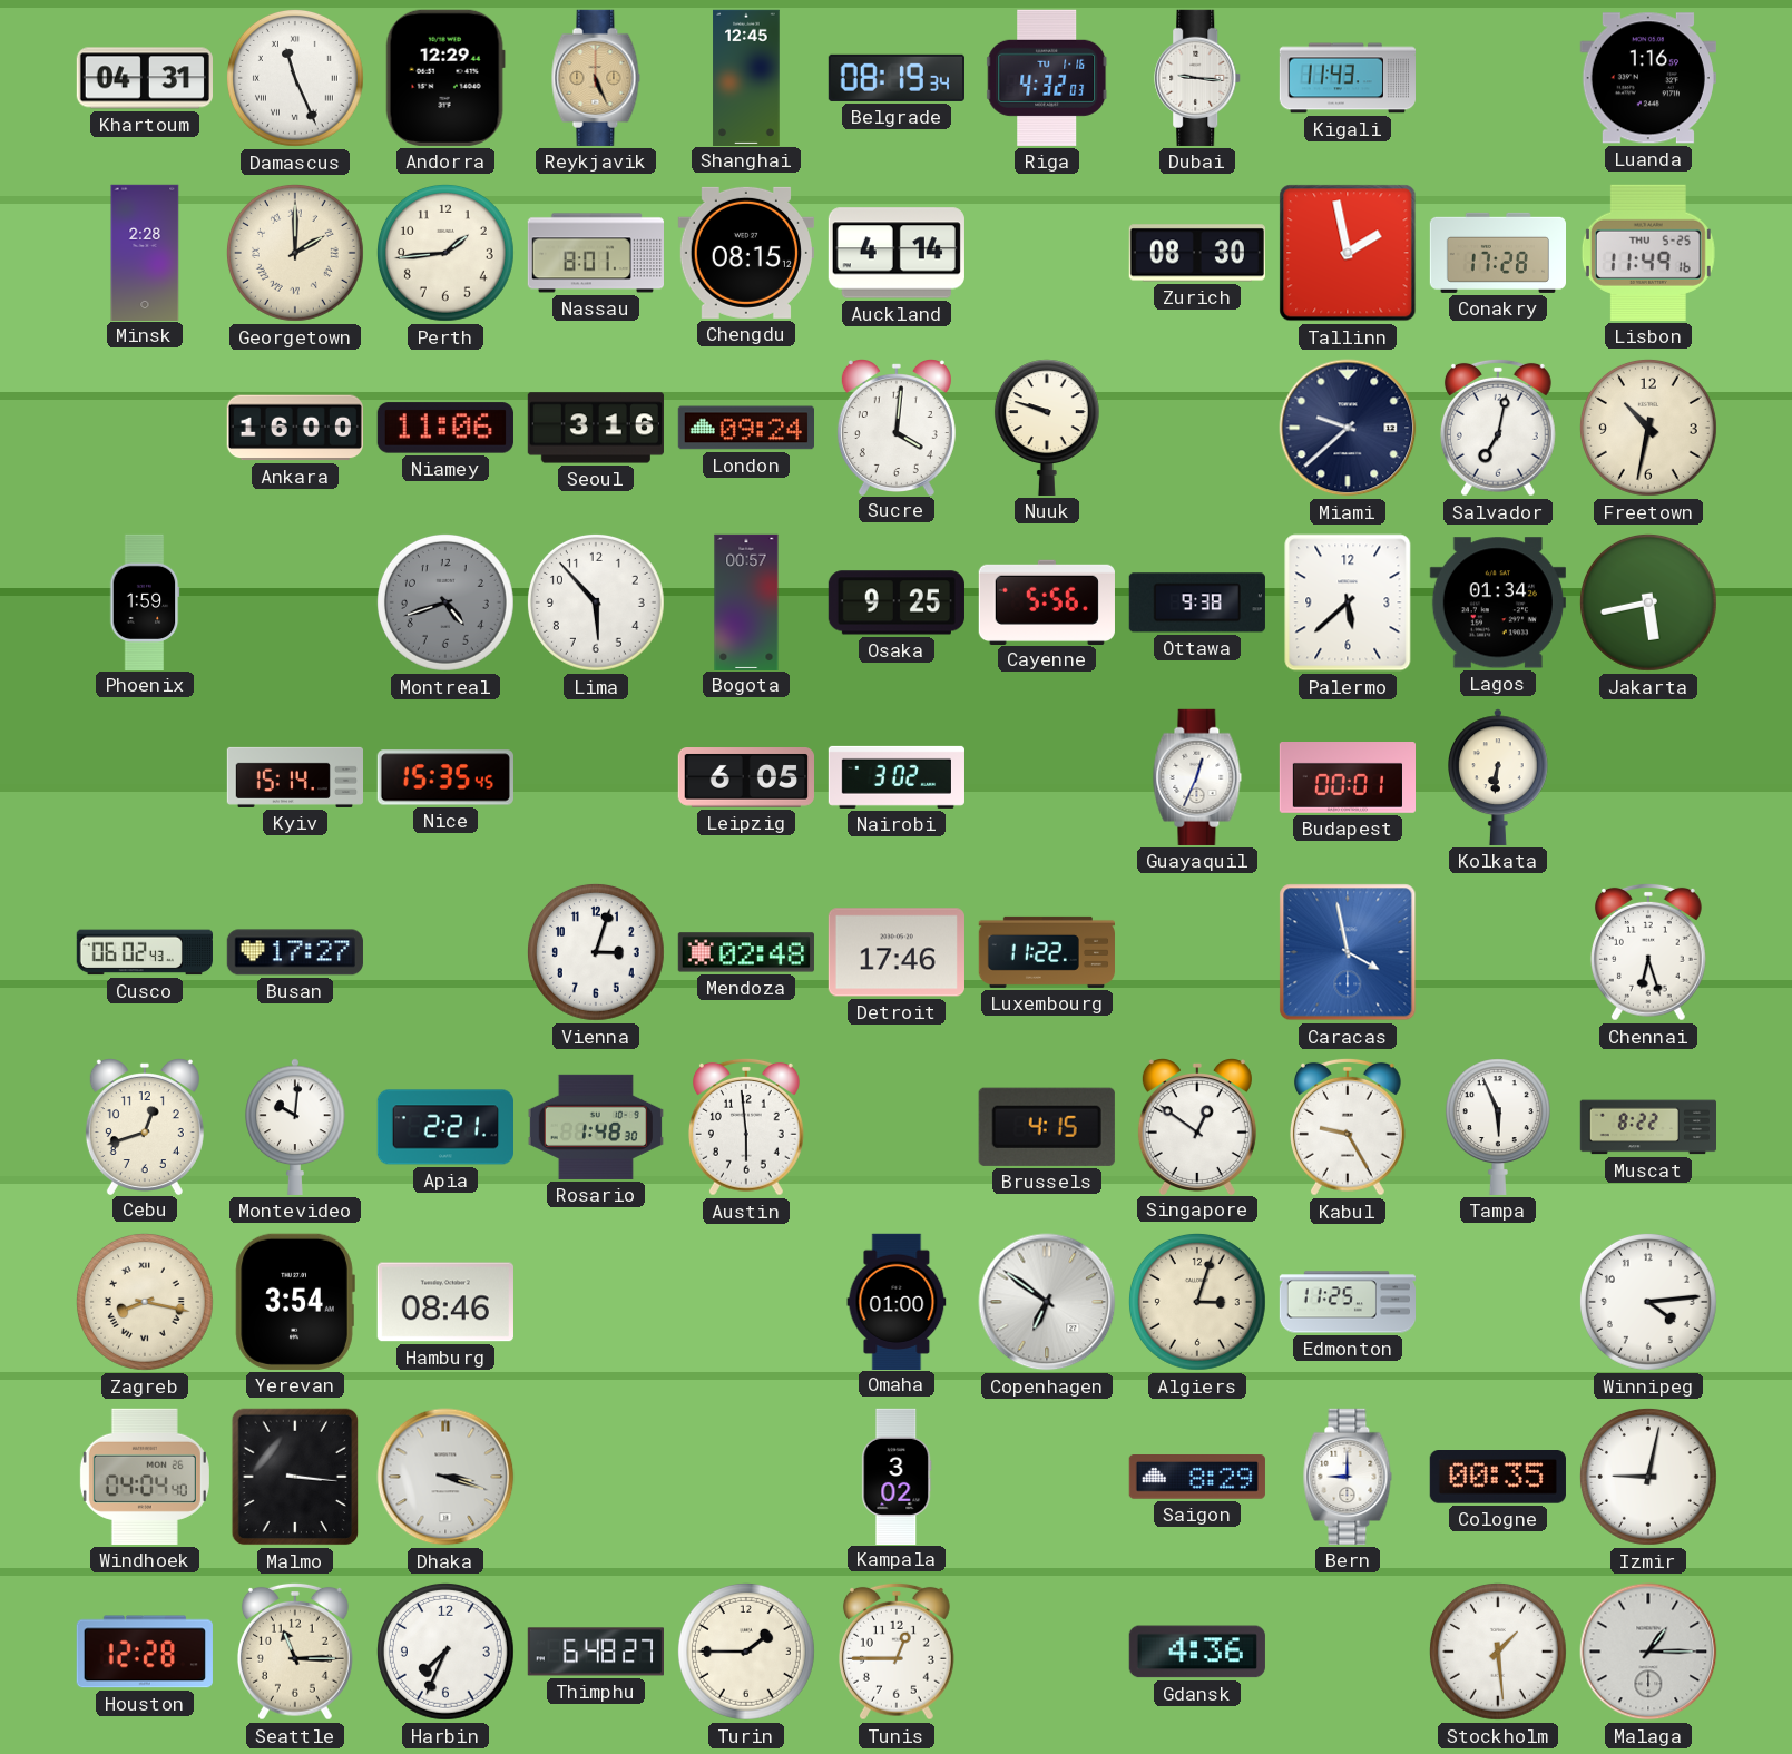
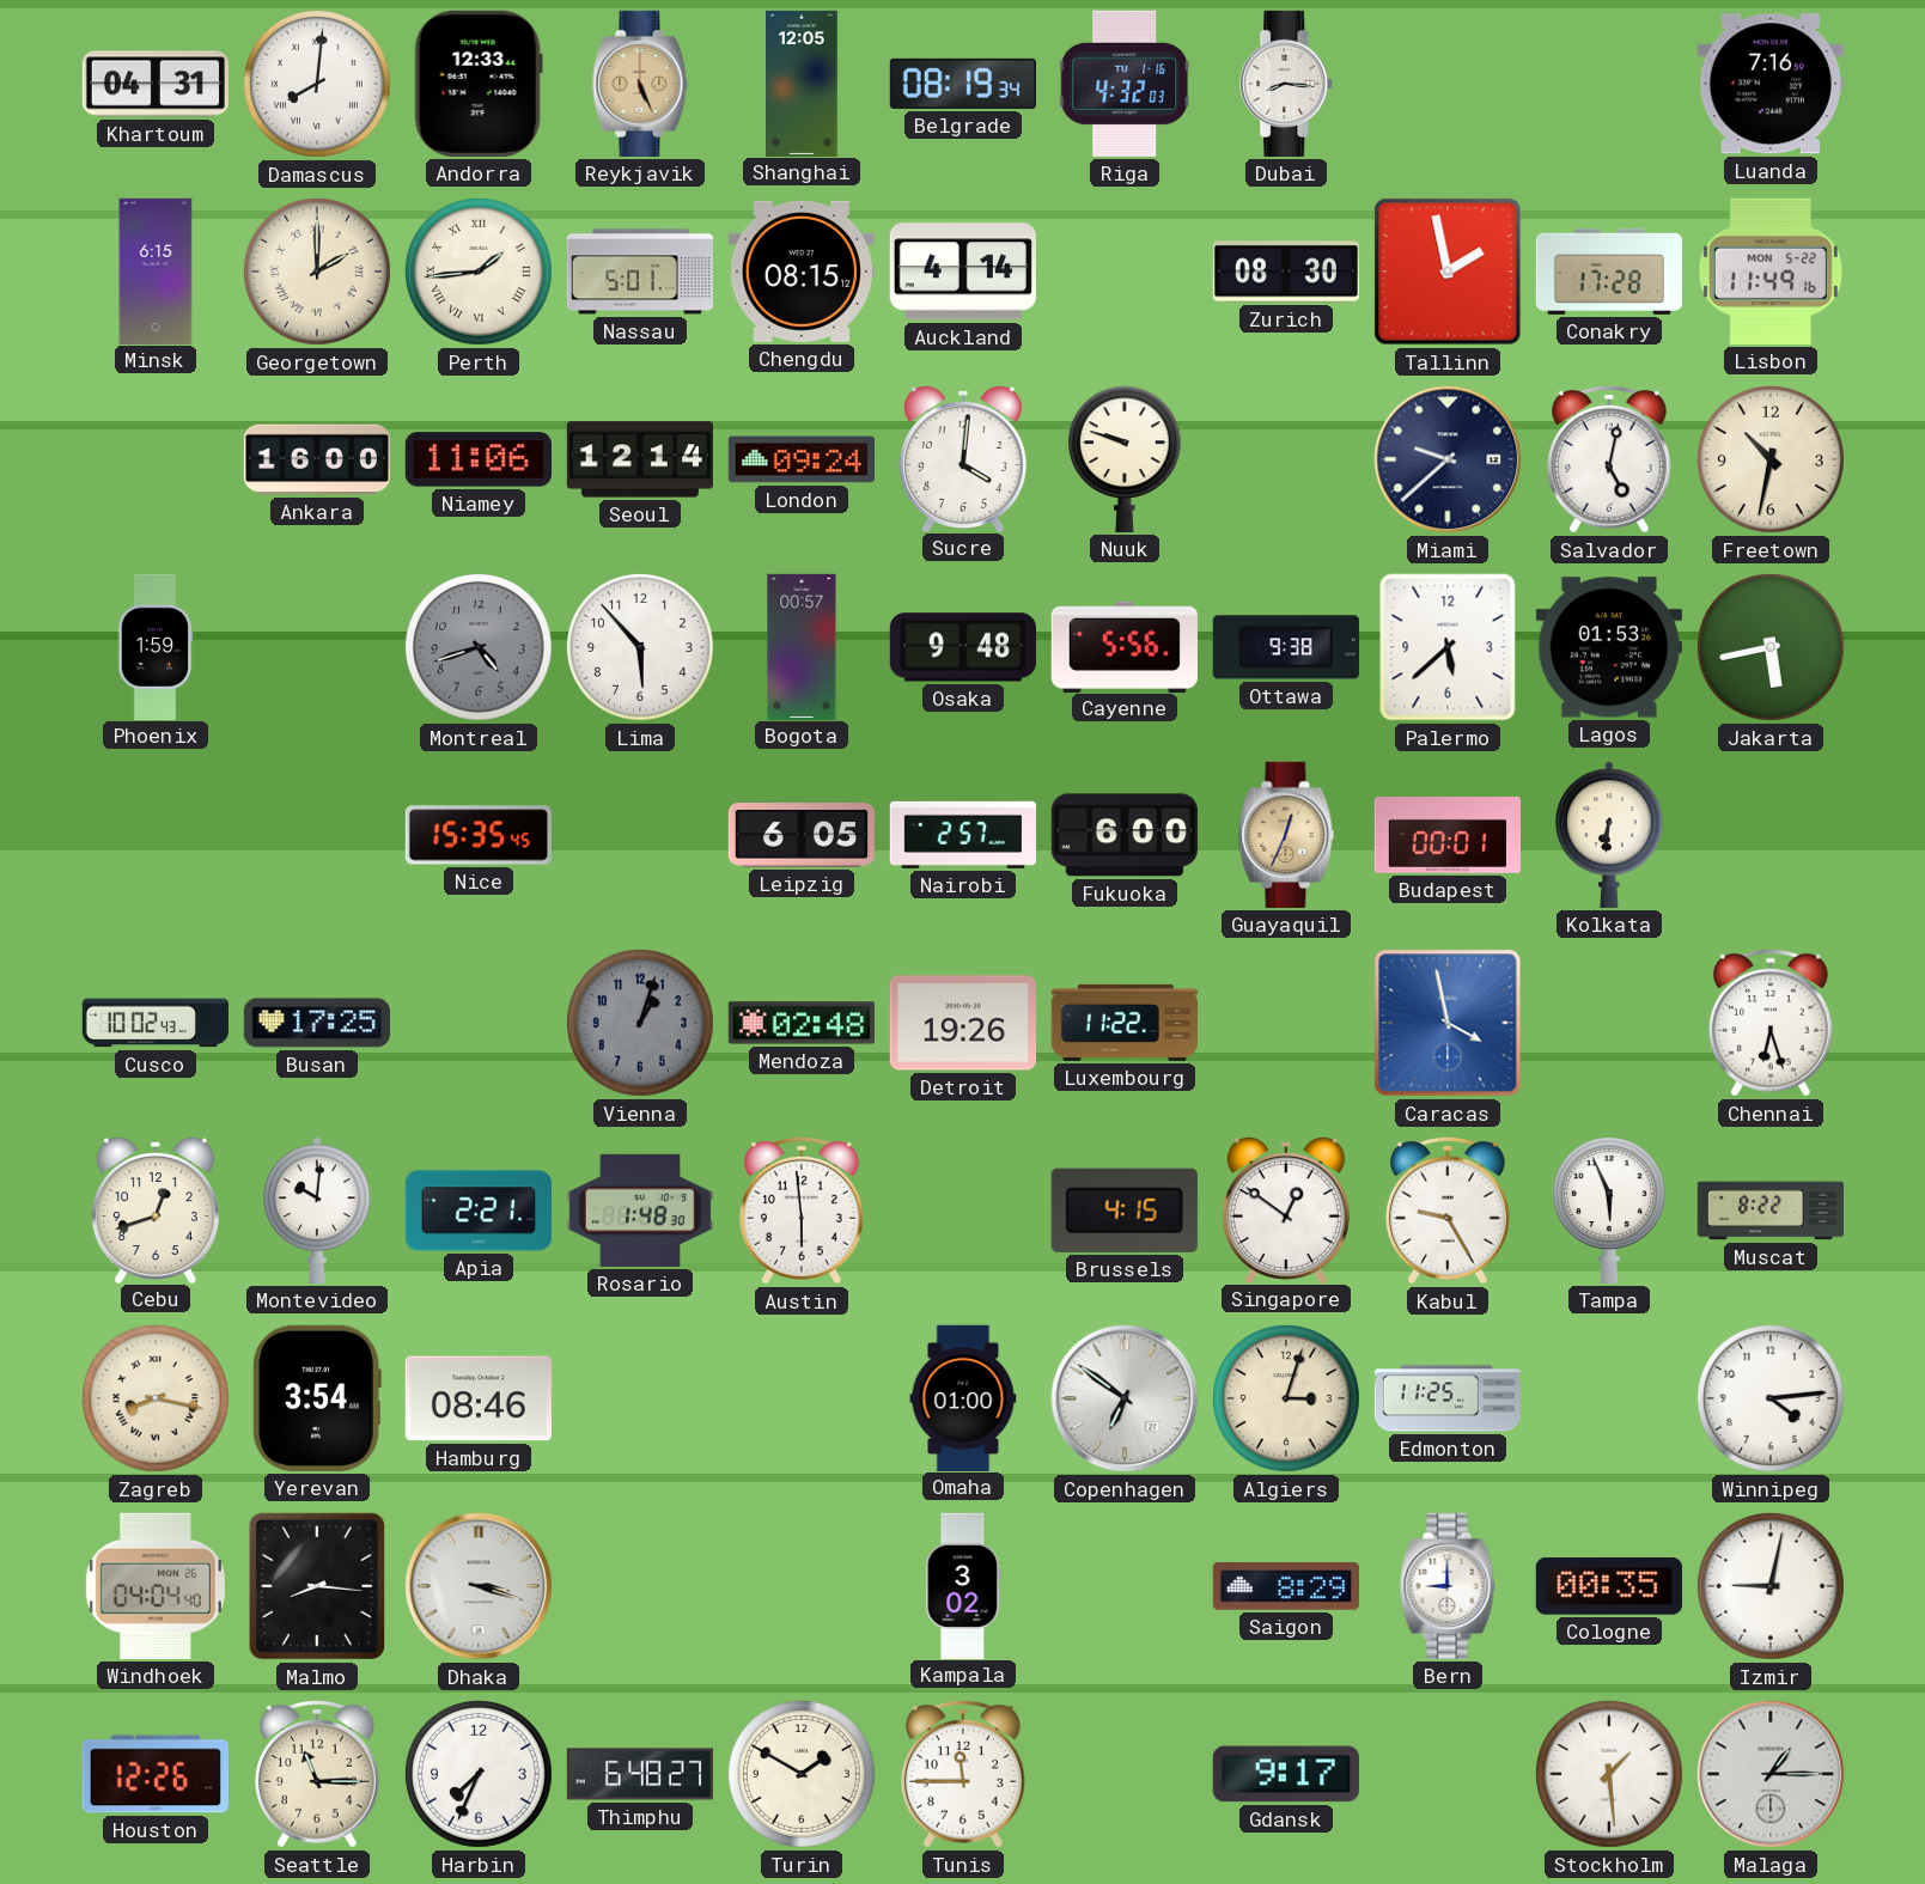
Damascus: 11:26 -> 8:01 (317, 84)
Andorra: 12:29 -> 12:33 (479, 84)
Shanghai: 12:45 -> 12:05 (802, 83)
Dubai: 9:16 -> 8:16 (1287, 84)
Kigali: 11:43 -> none (1347, 78)
Luanda: 1:16 -> 7:16 (1771, 84)
Minsk: 2:28 -> 6:15 (156, 270)
Perth numerals: Arabic -> Roman (479, 272)
Nassau: 8:01 -> 5:01 (639, 272)
Lisbon date: THU 5-25 -> MON 5-22 (1771, 272)
Seoul: 3:16 -> 12:14 (640, 459)
Salvador: 7:02 -> 5:02 (1609, 459)
Osaka: 9:25 -> 9:48 (963, 647)
Lagos: 01:34 -> 01:53 (1609, 647)
Kyiv: 15:14 -> none (294, 777)
Nairobi: 3:02 -> 2:57 (962, 835)
Fukuoka: none -> 6:00 (1125, 835)
Guayaquil dial: white -> champagne (1286, 835)
Cusco: 06:02 -> 10:02 (154, 1023)
Busan: 17:27 -> 17:25 (317, 1023)
Vienna: 3:03 -> 1:03 (640, 1023)
Vienna dial: white -> grey (640, 1023)
Detroit: 17:46 -> 19:26 (963, 1023)
Malmo: 3:16 -> 8:16 (316, 1586)
Houston: 12:28 -> 12:26 (156, 1774)
Turin: 1:45 -> 1:50 (802, 1774)
Tunis: 12:45 -> 11:45 (963, 1774)
Gdansk: 4:36 -> 9:17 (1286, 1774)
